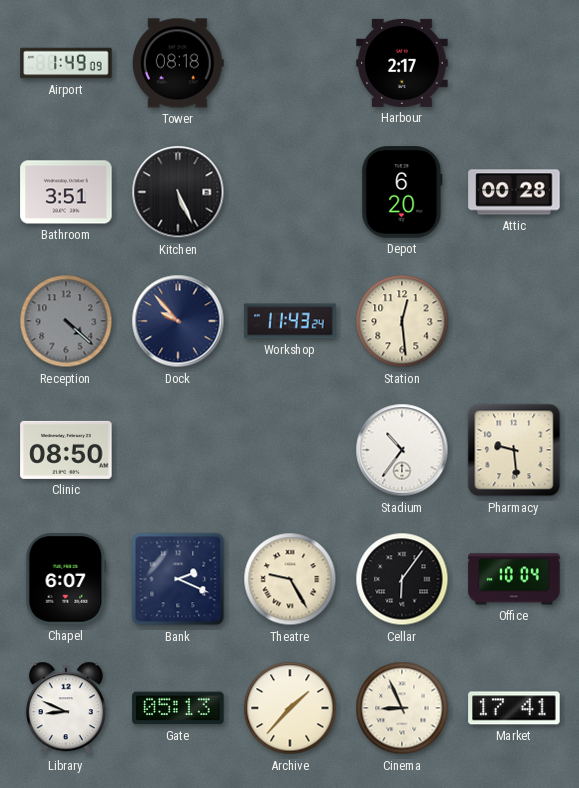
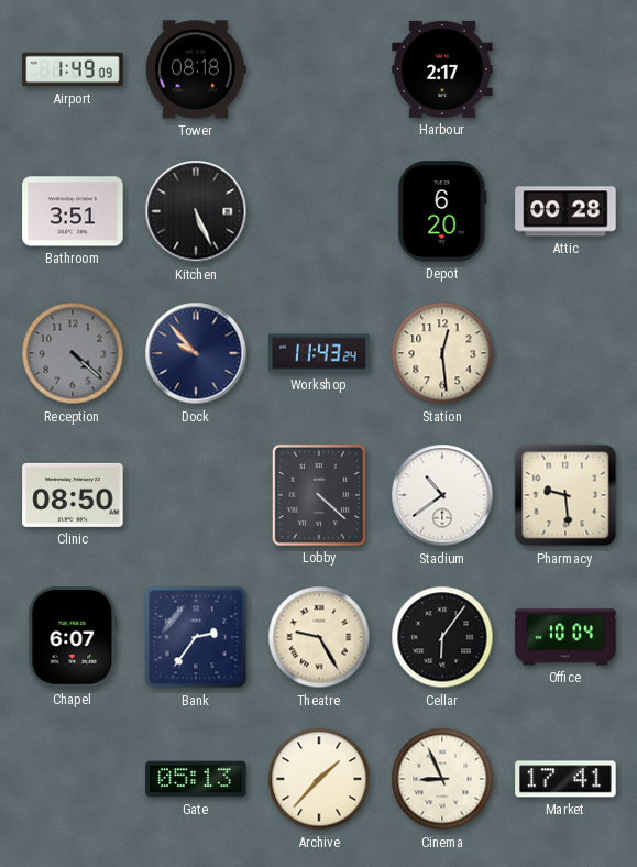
Lobby: none -> 4:22 (319, 495)
Stadium: 10:36 -> 10:39 (442, 495)
Bank: 2:19 -> 2:36 (196, 637)
Library: 8:49 -> none (66, 708)
